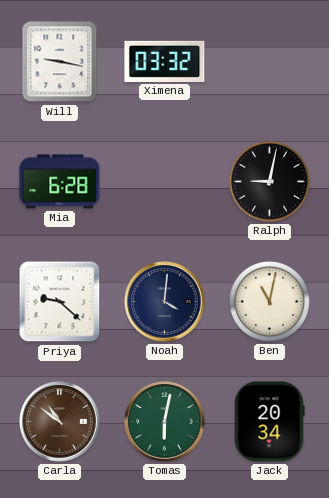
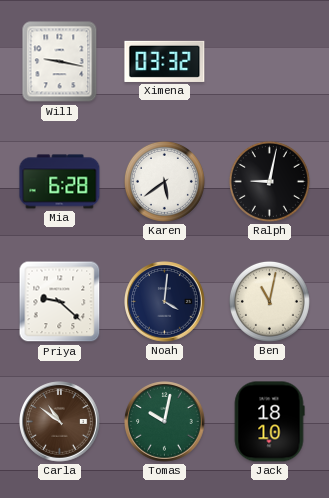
Karen: none -> 5:39 (164, 181)
Tomas: 6:02 -> 10:02 (165, 422)
Jack: 20:34 -> 18:10 (269, 422)
